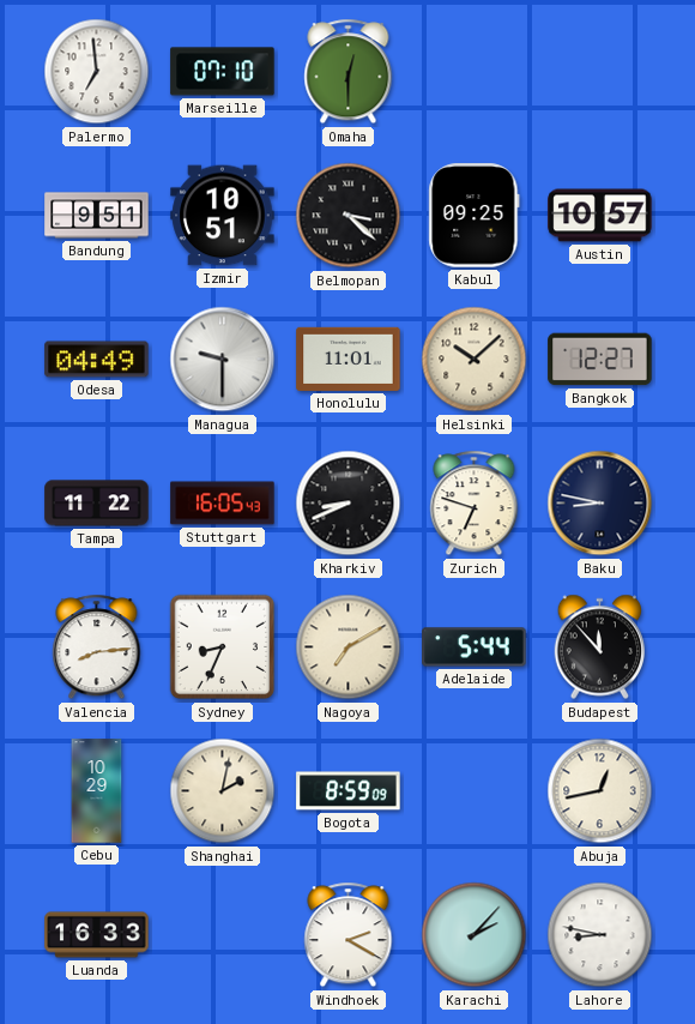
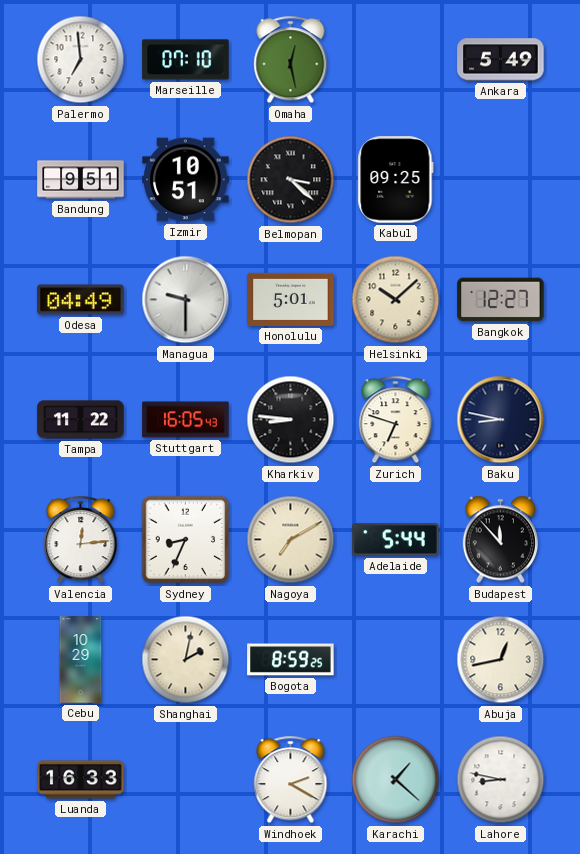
Omaha: 12:30 -> 12:28 (291, 60)
Ankara: none -> 5:49 (501, 60)
Austin: 10:57 -> none (600, 216)
Honolulu: 11:01 -> 5:01 (291, 299)
Kharkiv: 8:41 -> 8:46 (291, 420)
Valencia: 8:14 -> 12:14 (81, 540)
Bogota: 8:59:09 -> 8:59:25 (291, 660)
Karachi: 2:07 -> 1:22 (396, 780)
